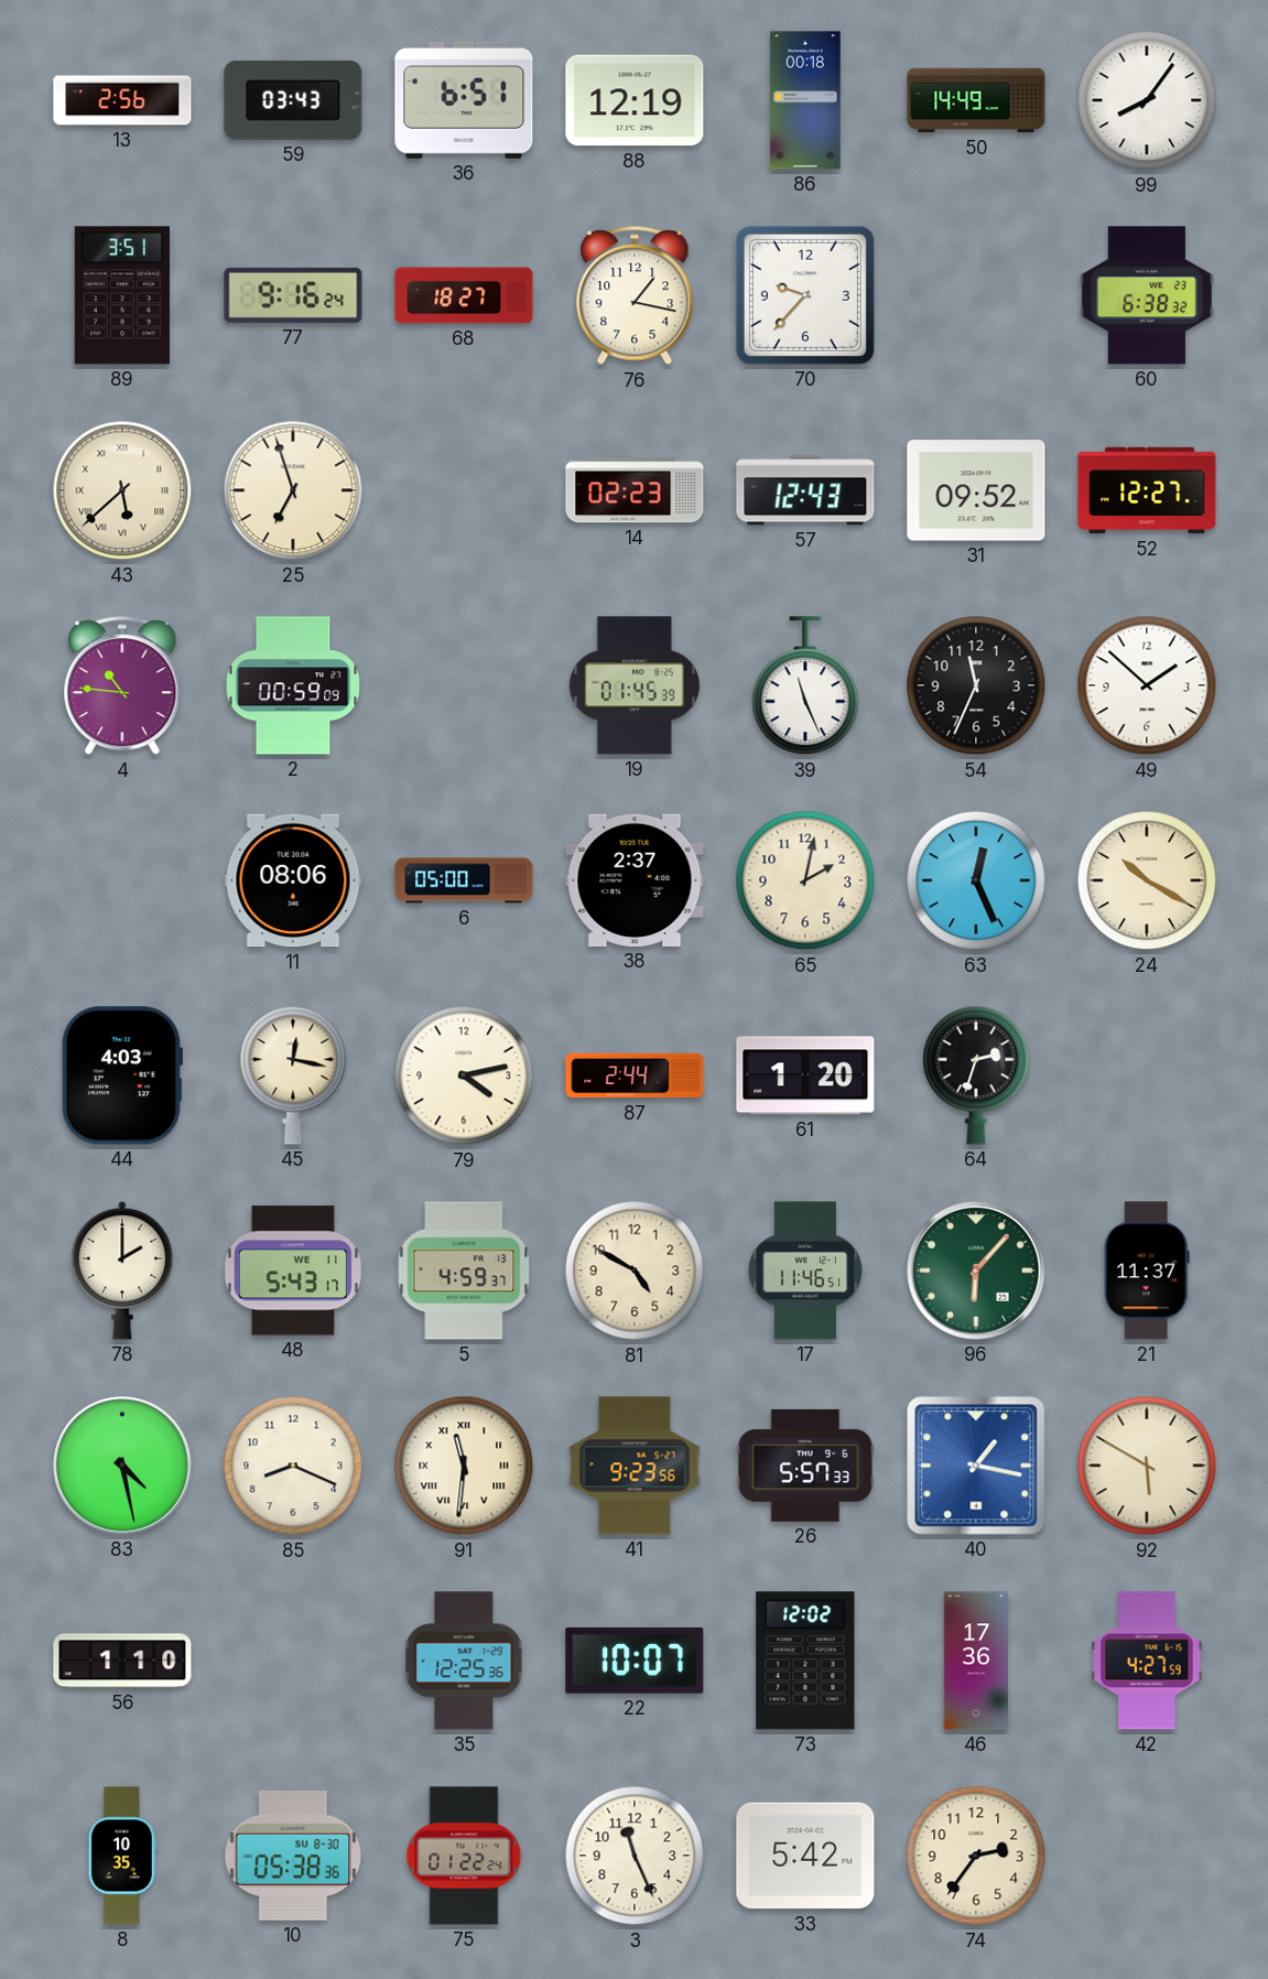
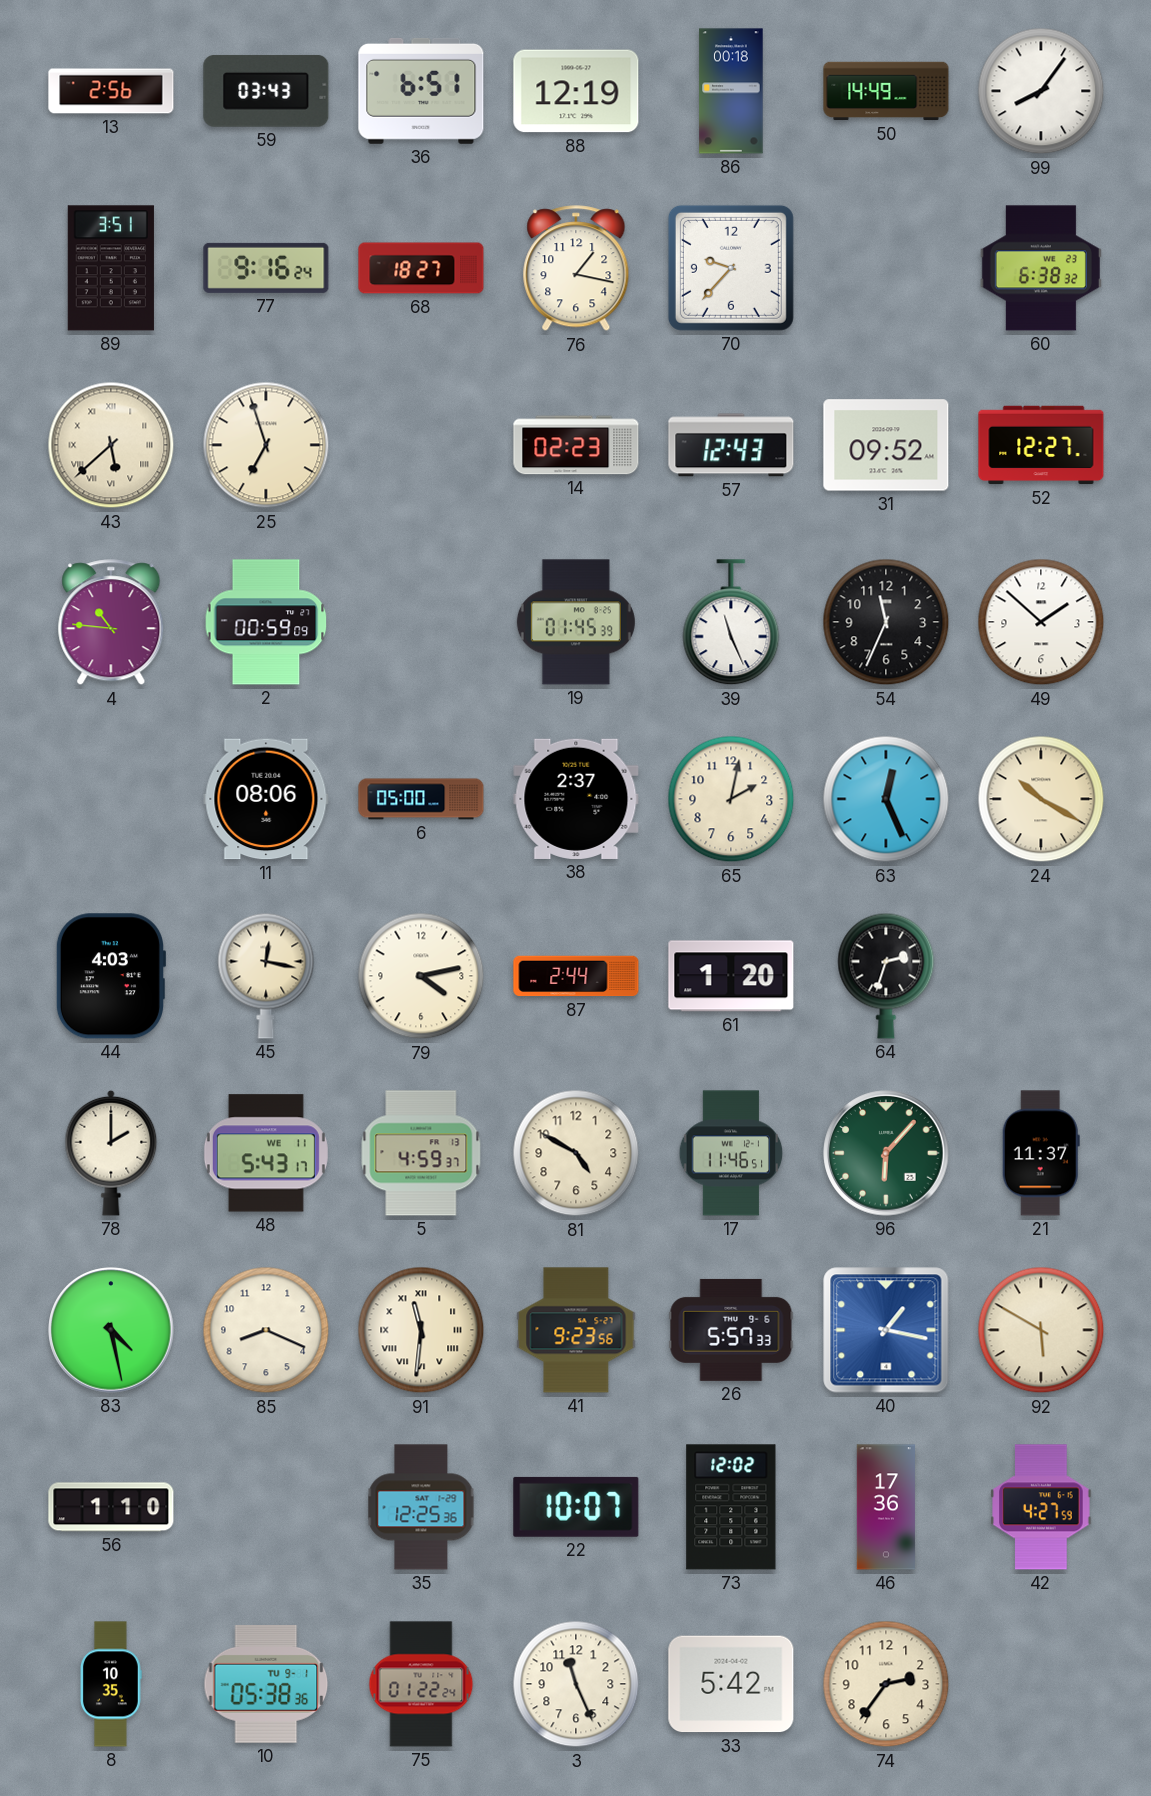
10 date: SU 8-30 -> TU 9-1 (266, 1684)
